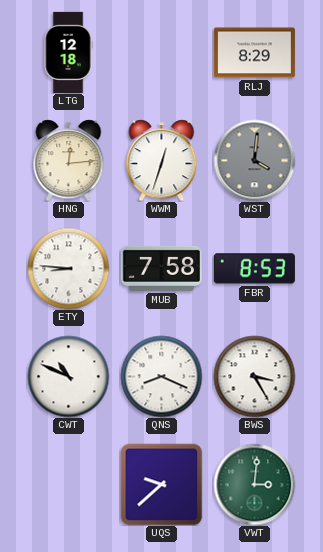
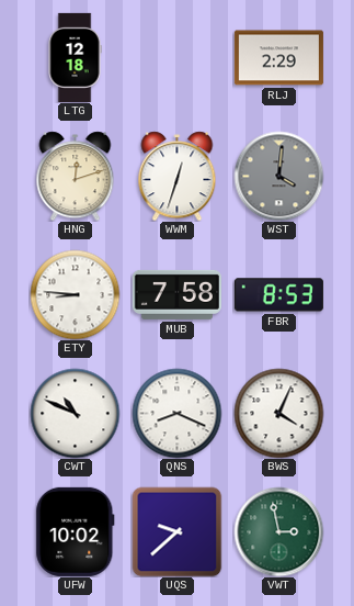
RLJ: 8:29 -> 2:29 (278, 58)
HNG: 12:14 -> 12:12 (76, 176)
BWS: 3:25 -> 4:04 (278, 413)
UFW: none -> 10:02 (76, 531)
VWT: 3:01 -> 2:58 (278, 531)
